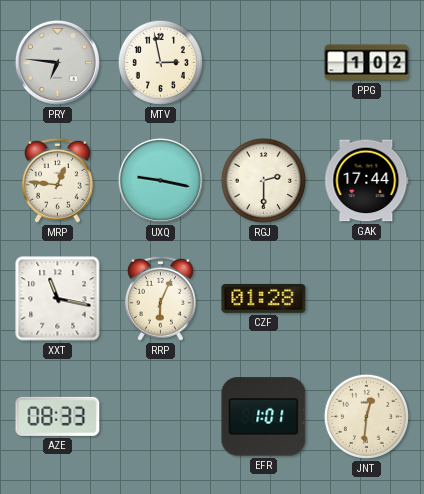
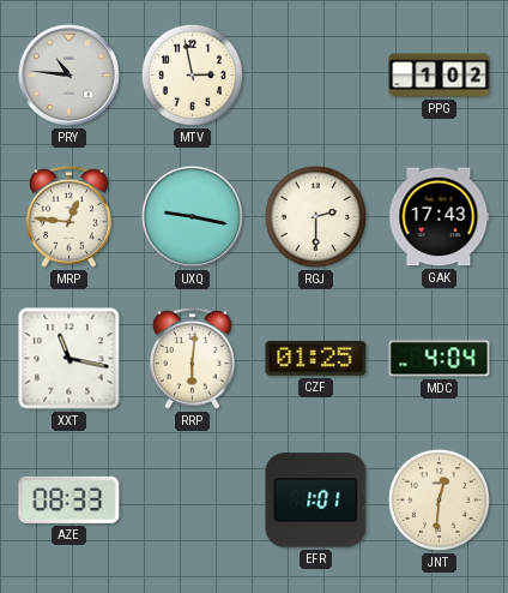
PRY: 6:46 -> 10:46 (68, 74)
GAK: 17:44 -> 17:43 (440, 217)
RRP: 6:04 -> 6:01 (192, 358)
CZF: 01:28 -> 01:25 (316, 358)
MDC: none -> 4:04 (440, 359)
